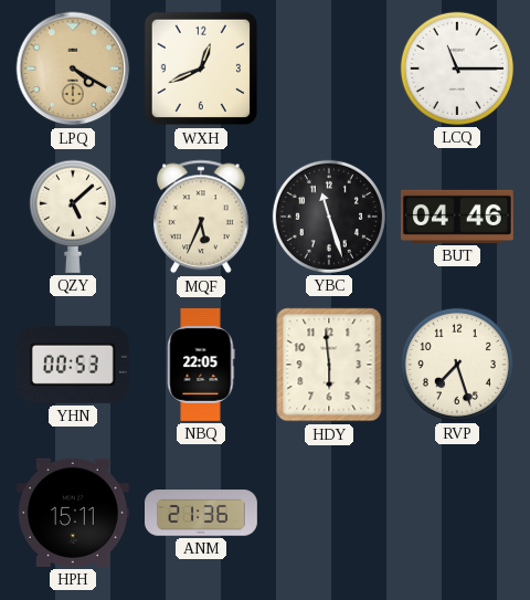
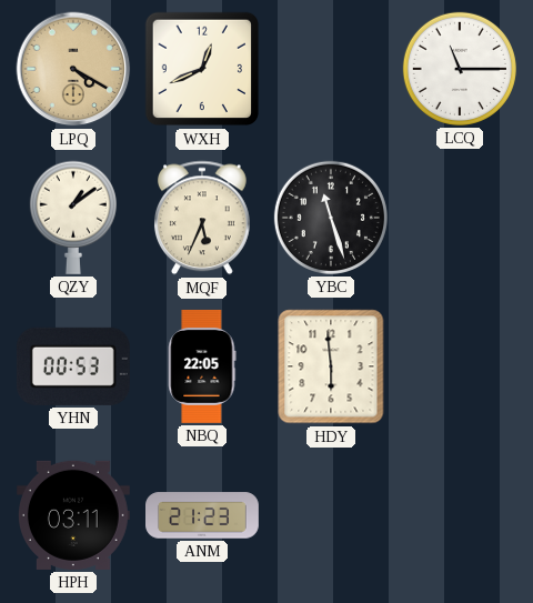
QZY: 5:08 -> 1:09 (73, 218)
BUT: 04:46 -> none (457, 217)
RVP: 7:27 -> none (457, 365)
HPH: 15:11 -> 03:11 (73, 515)
ANM: 21:36 -> 21:23 (203, 515)
